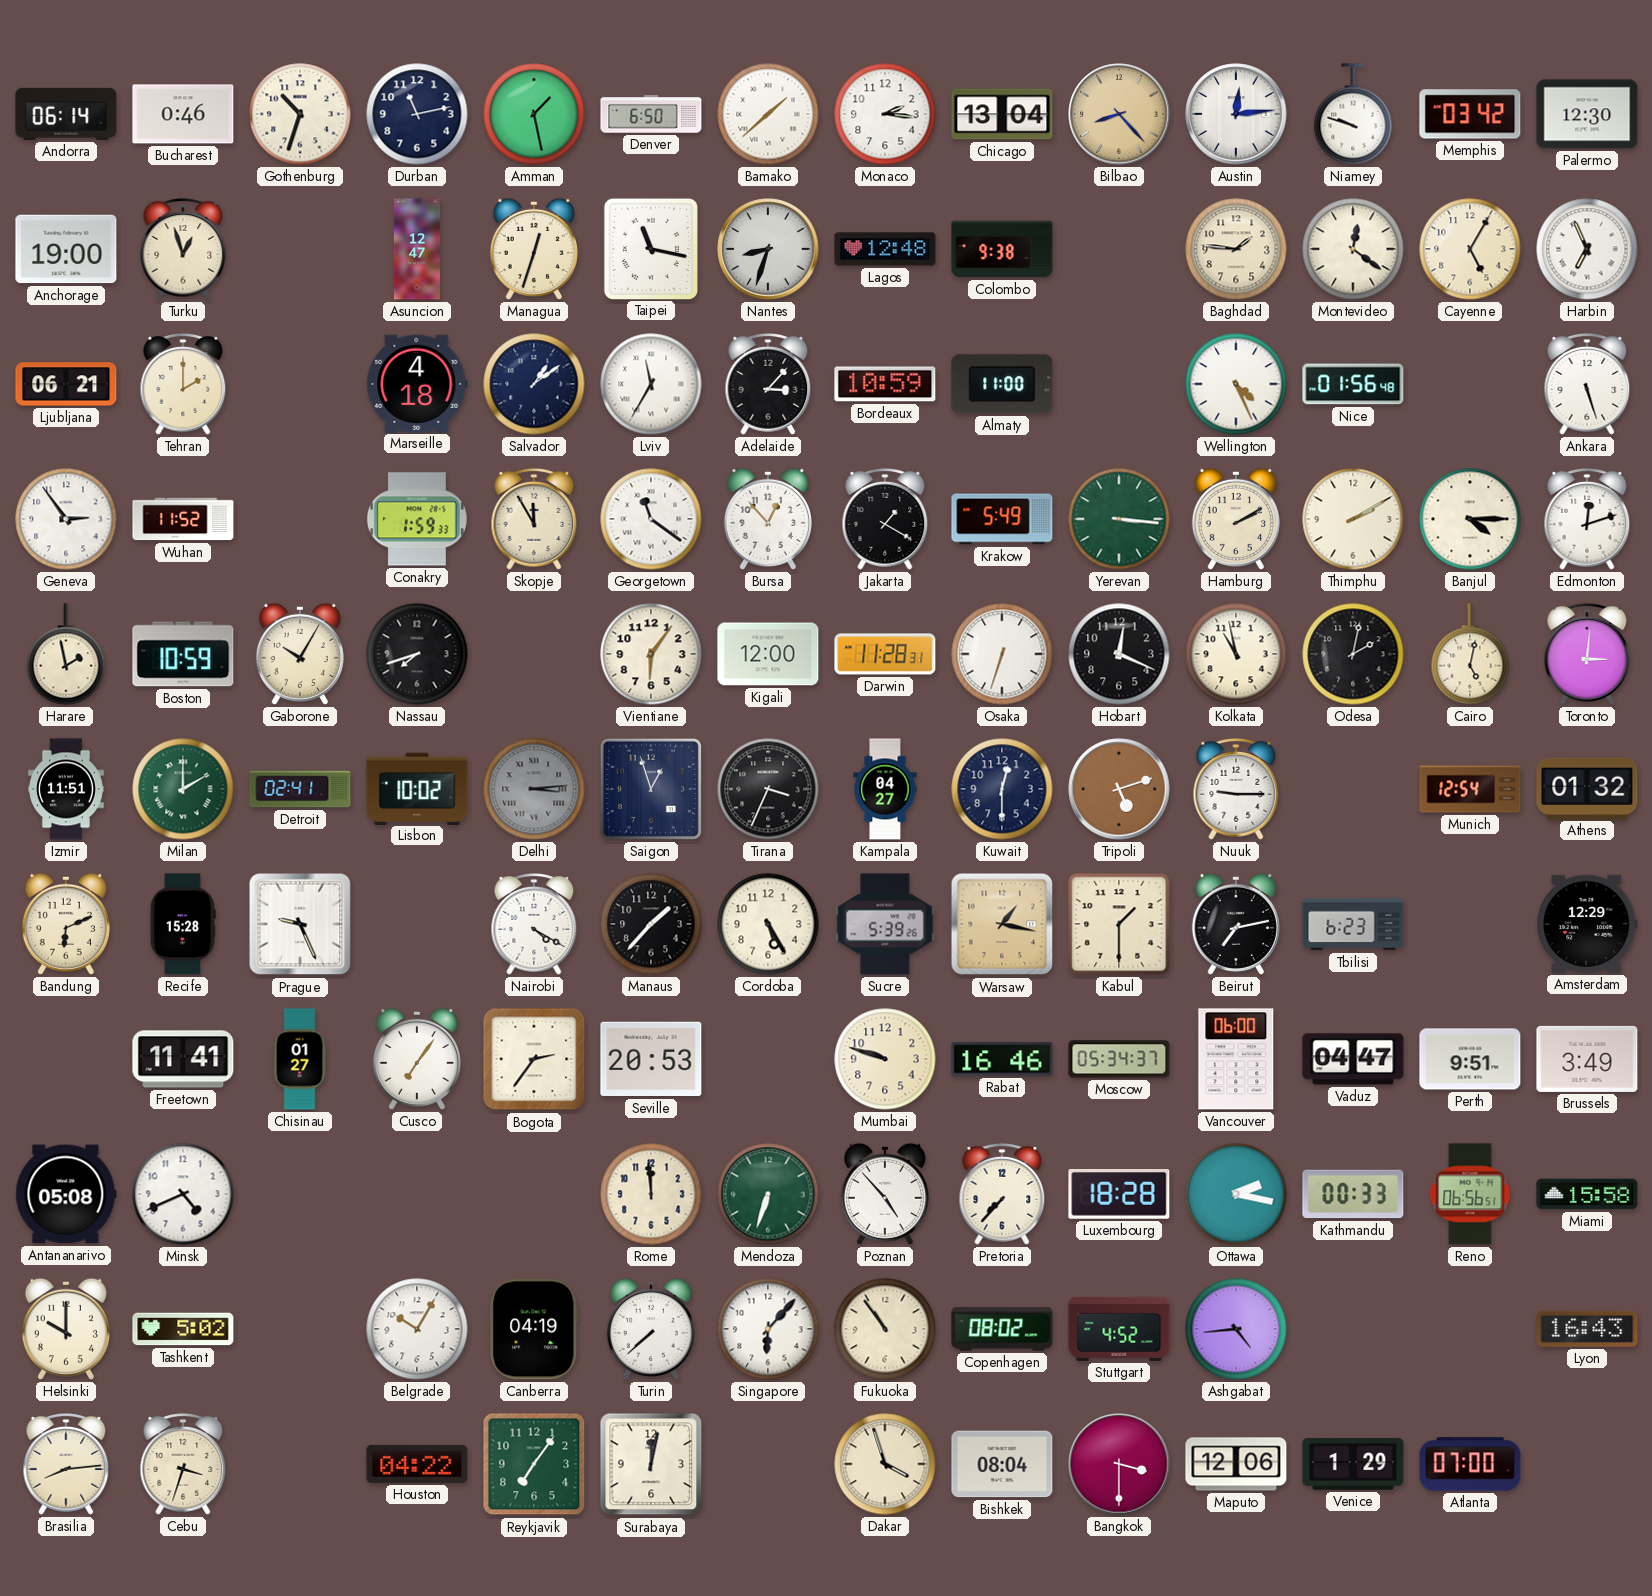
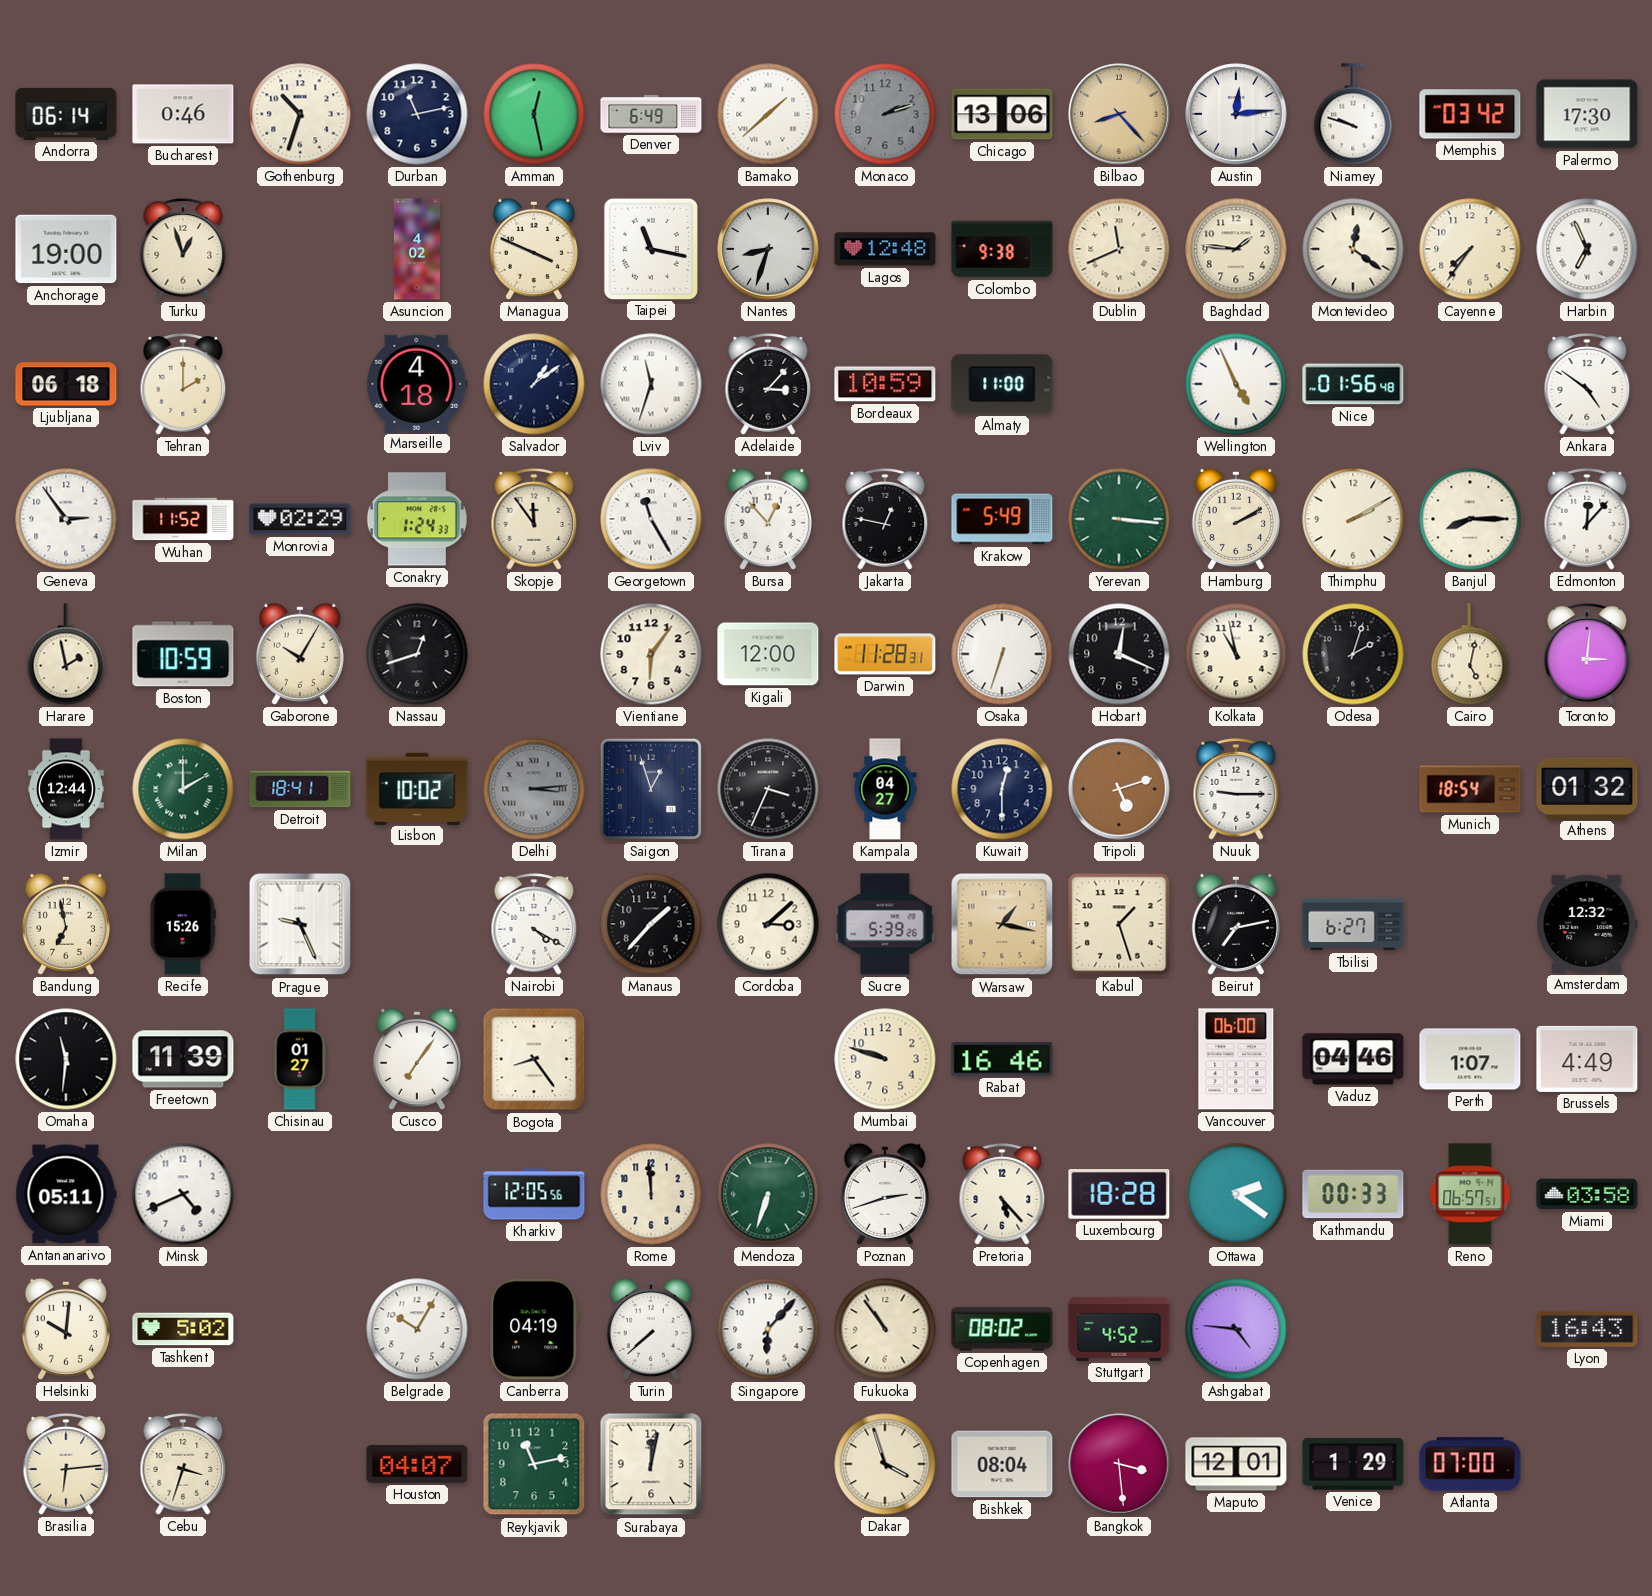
Amman: 1:28 -> 12:28 (534, 114)
Denver: 6:50 -> 6:49 (651, 114)
Monaco: 2:16 -> 2:12 (885, 114)
Monaco dial: white -> grey (885, 114)
Chicago: 13:04 -> 13:06 (1002, 114)
Palermo: 12:30 -> 17:30 (1587, 114)
Asuncion: 12:47 -> 4:02 (417, 249)
Managua: 12:33 -> 3:49 (534, 249)
Dublin: none -> 11:41 (1119, 249)
Cayenne: 5:05 -> 7:36 (1470, 249)
Ljubljana: 06:21 -> 06:18 (66, 384)
Lviv: 11:35 -> 11:33 (651, 384)
Wellington: 4:26 -> 4:56 (1236, 384)
Ankara: 5:27 -> 4:51 (1587, 385)
Monrovia: none -> 02:29 (300, 519)
Conakry: 1:59 -> 1:24 (417, 519)
Skopje: 11:55 -> 11:54 (534, 520)
Georgetown: 11:21 -> 11:25 (651, 519)
Jakarta: 1:20 -> 12:47 (885, 520)
Banjul: 4:15 -> 8:15 (1470, 519)
Edmonton: 12:12 -> 12:07 (1587, 520)
Nassau: 7:42 -> 12:42 (417, 654)
Odesa: 2:02 -> 2:03 (1353, 654)
Izmir: 11:51 -> 12:44 (66, 789)
Detroit: 02:41 -> 18:41 (300, 789)
Munich: 12:54 -> 18:54 (1470, 789)
Bandung: 6:11 -> 6:58 (66, 924)
Recife: 15:28 -> 15:26 (183, 924)
Cordoba: 5:25 -> 3:08 (768, 924)
Kabul: 1:30 -> 1:27 (1119, 924)
Tbilisi: 6:23 -> 6:27 (1353, 924)
Amsterdam: 12:29 -> 12:32 (1587, 924)
Omaha: none -> 11:31 (66, 1059)
Freetown: 11:41 -> 11:39 (183, 1059)
Bogota: 2:36 -> 8:24 (534, 1059)
Seville: 20:53 -> none (651, 1059)
Moscow: 05:34 -> none (1119, 1059)
Vaduz: 04:47 -> 04:46 (1353, 1059)
Perth: 9:51 -> 1:07 (1470, 1059)
Brussels: 3:49 -> 4:49 (1587, 1059)
Antananarivo: 05:08 -> 05:11 (66, 1194)
Kharkiv: none -> 12:05 (534, 1194)
Poznan: 4:53 -> 2:42 (885, 1194)
Pretoria: 7:37 -> 5:23 (1002, 1195)
Ottawa: 2:17 -> 2:21 (1236, 1194)
Reno: 06:56 -> 06:57 (1470, 1194)
Miami: 15:58 -> 03:58 (1587, 1194)
Helsinki: 10:00 -> 10:01 (66, 1329)
Ashgabat: 4:44 -> 4:46 (1236, 1329)
Brasilia: 8:14 -> 6:14 (66, 1465)
Houston: 04:22 -> 04:07 (417, 1464)
Reykjavik: 7:06 -> 11:13 (534, 1464)
Bangkok: 3:30 -> 3:29 (1119, 1464)
Maputo: 12:06 -> 12:01 (1236, 1464)
